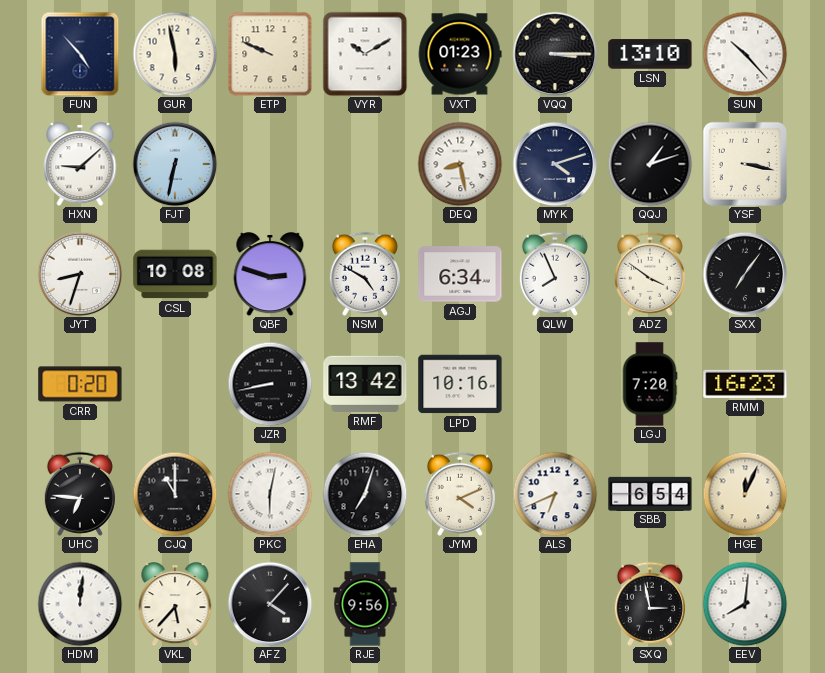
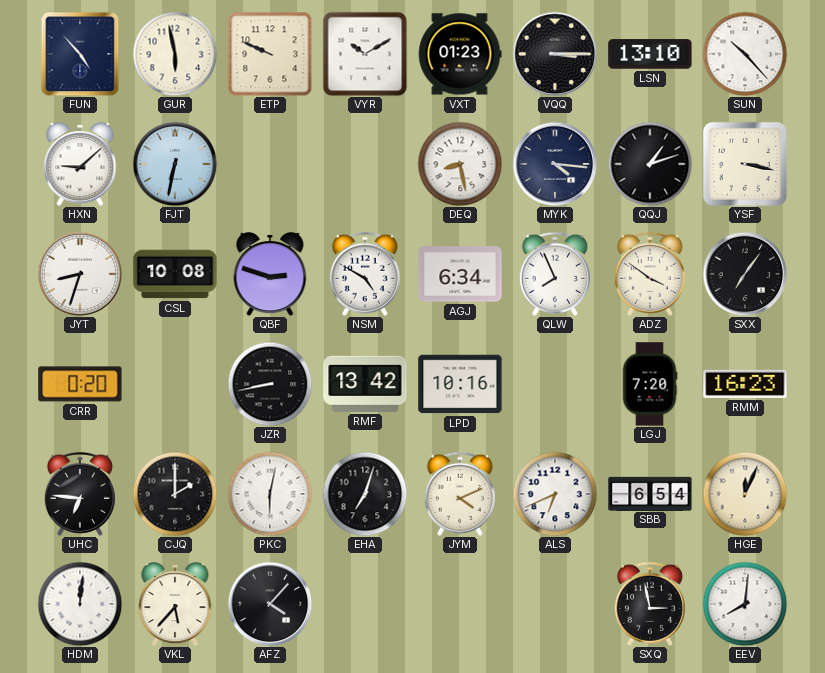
MYK: 4:12 -> 4:16 (555, 164)
CJQ: 11:00 -> 2:00 (175, 494)
RJE: 9:56 -> none (365, 604)
